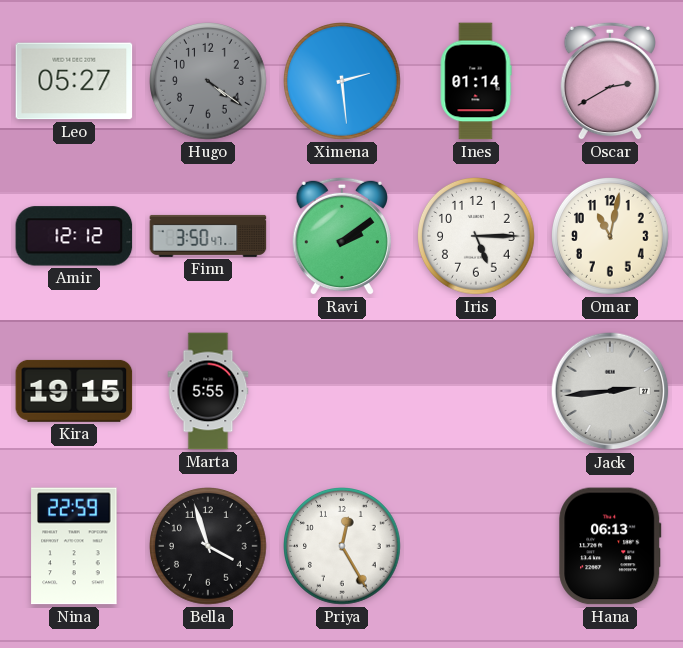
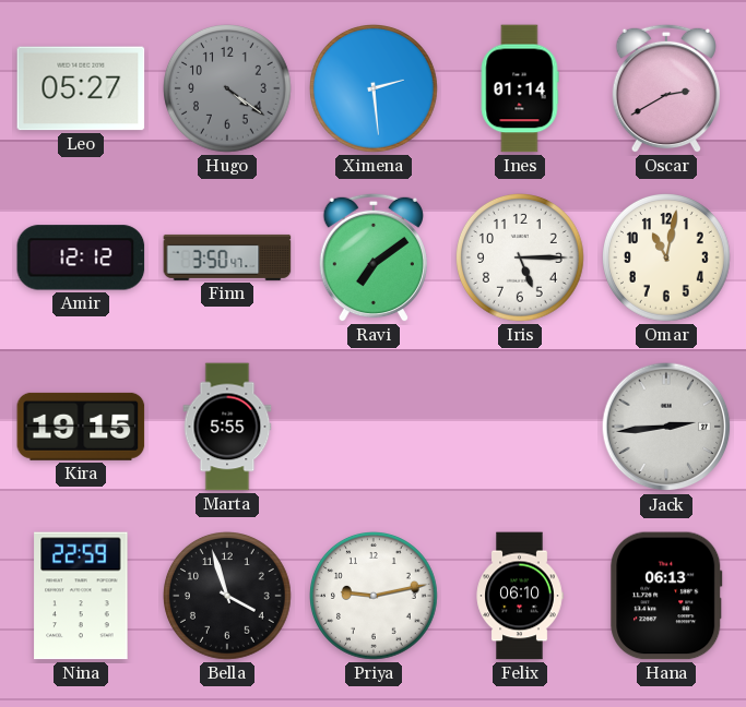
Ravi: 2:09 -> 7:09 (372, 257)
Priya: 12:25 -> 9:13 (375, 597)
Felix: none -> 06:10 (520, 596)
